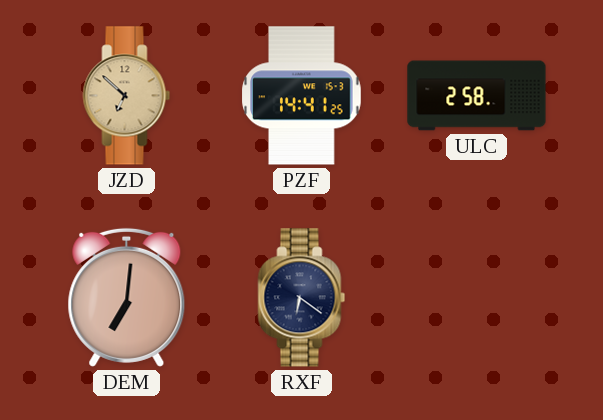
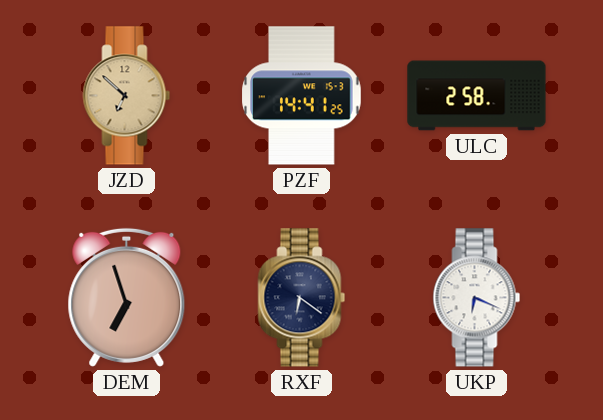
DEM: 7:01 -> 6:57 (127, 297)
UKP: none -> 6:19 (477, 298)
